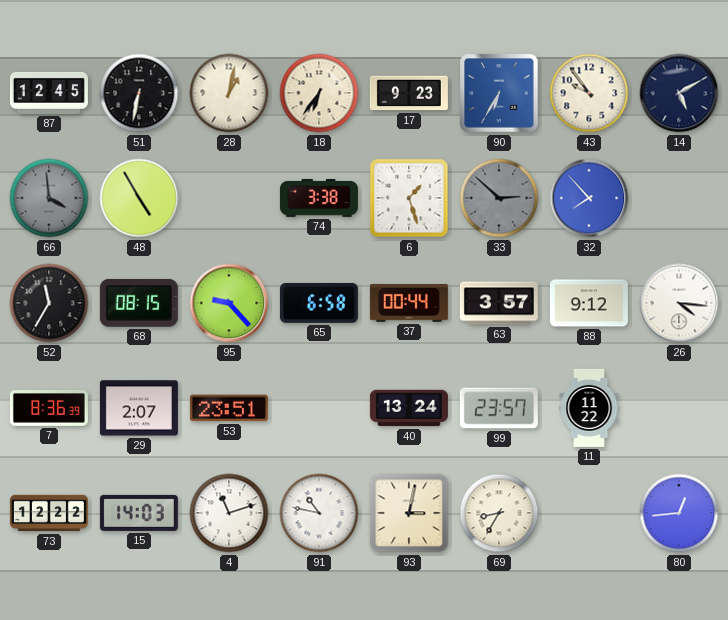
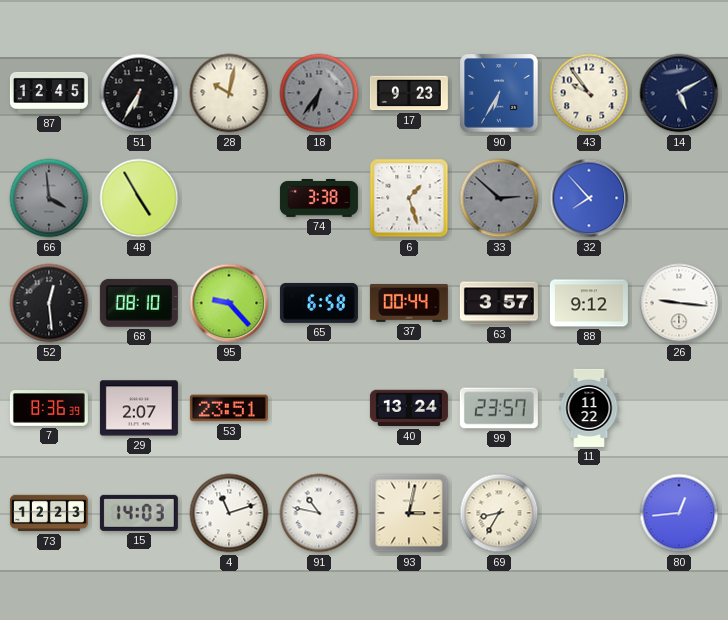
51: 6:32 -> 6:35 (139, 93)
28: 1:02 -> 10:02 (229, 93)
18 dial: cream -> grey (319, 93)
52: 11:35 -> 12:29 (49, 303)
68: 08:15 -> 08:10 (139, 303)
26: 4:16 -> 9:16 (679, 303)
73: 12:22 -> 12:23 (49, 513)
